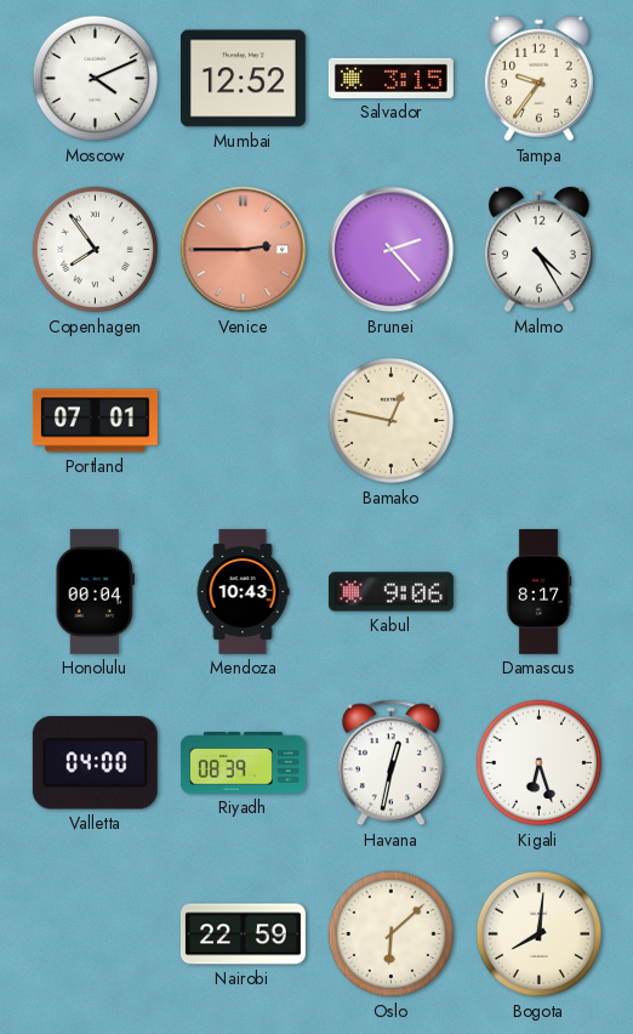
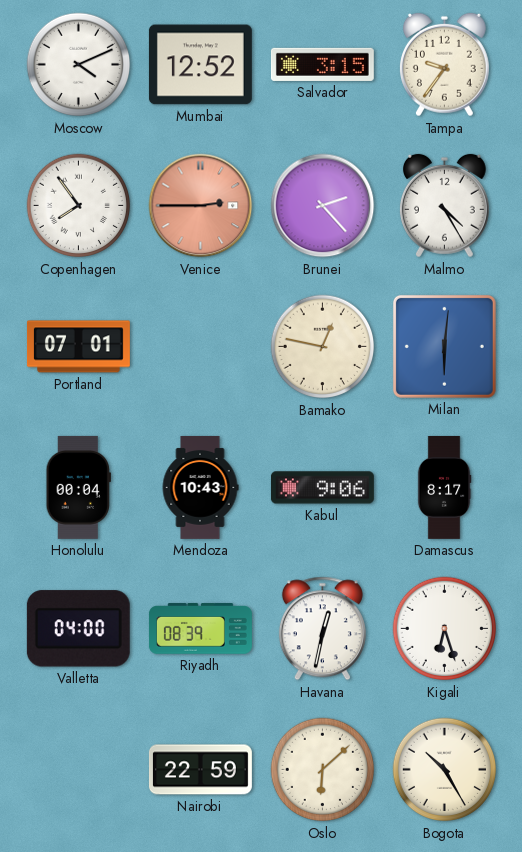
Milan: none -> 6:01 (444, 346)
Bogota: 8:01 -> 10:25 (445, 770)
